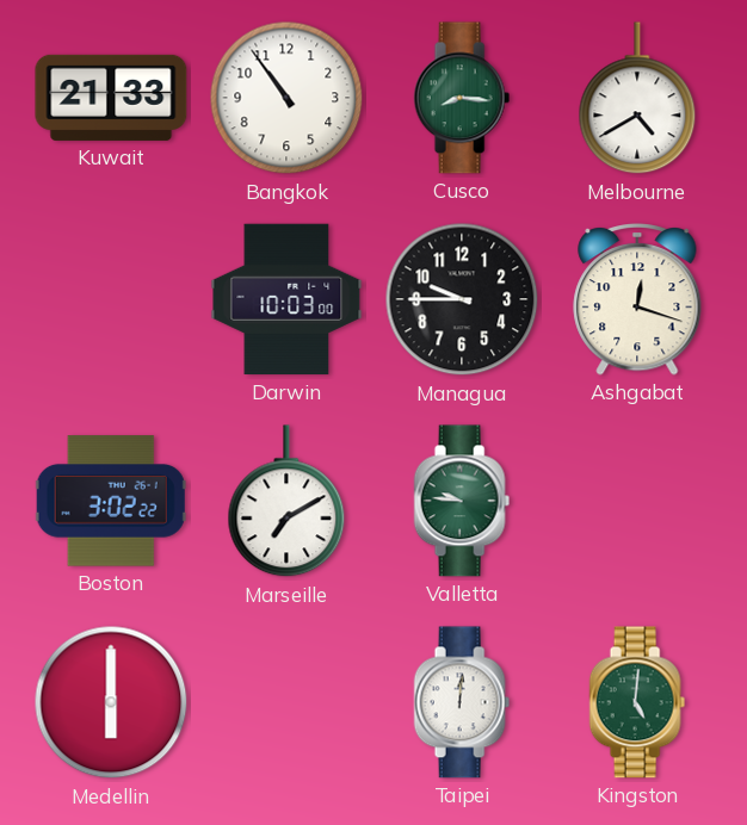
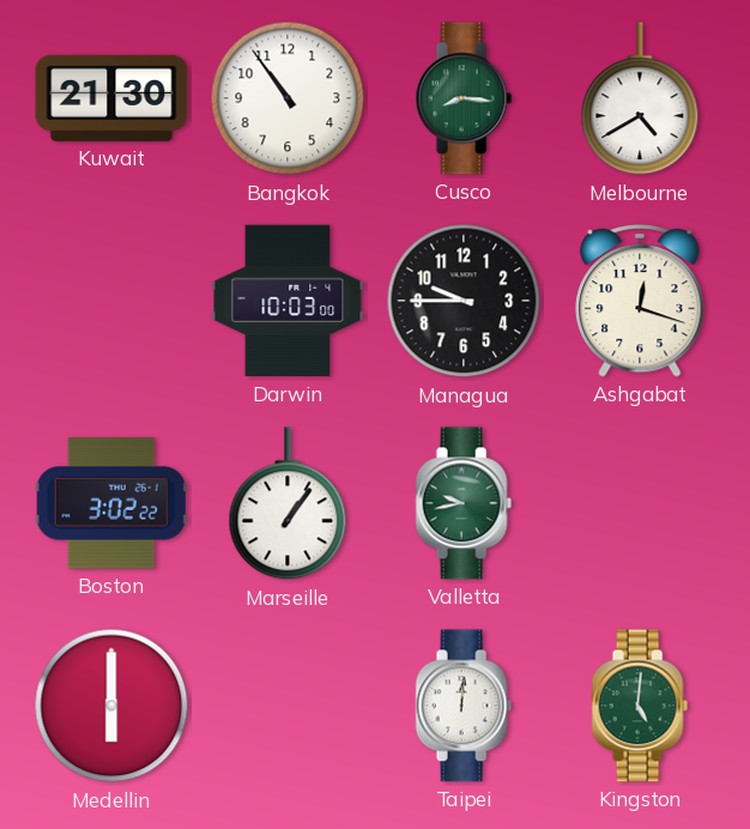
Kuwait: 21:33 -> 21:30 (111, 98)
Marseille: 7:10 -> 1:06 (288, 504)
Valletta: 9:46 -> 9:43 (464, 503)
